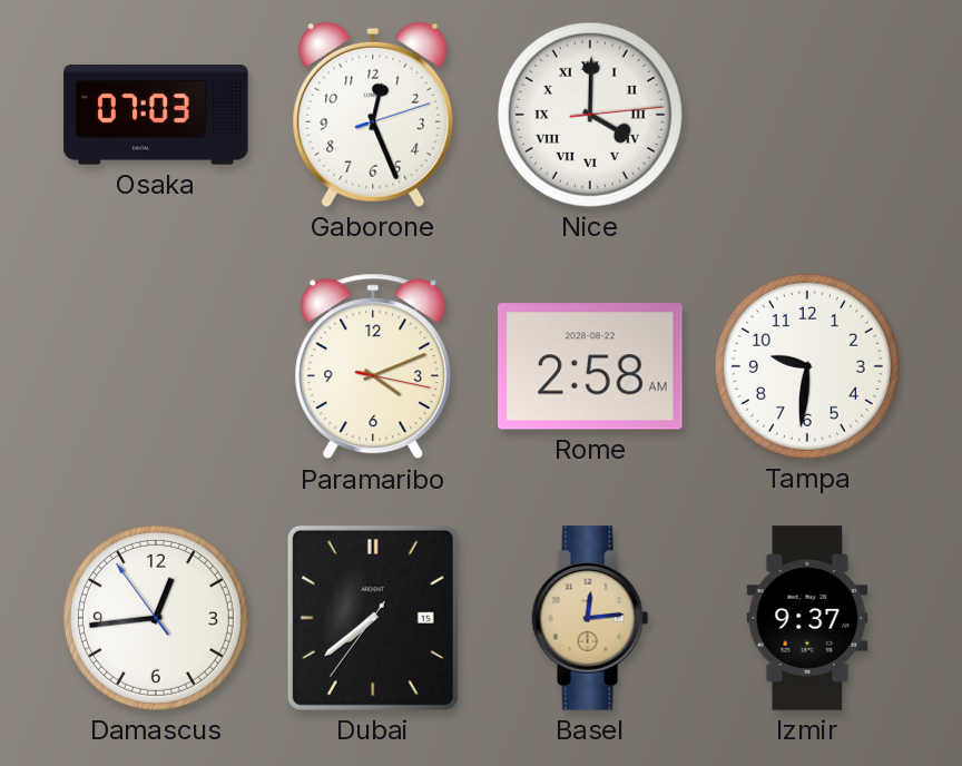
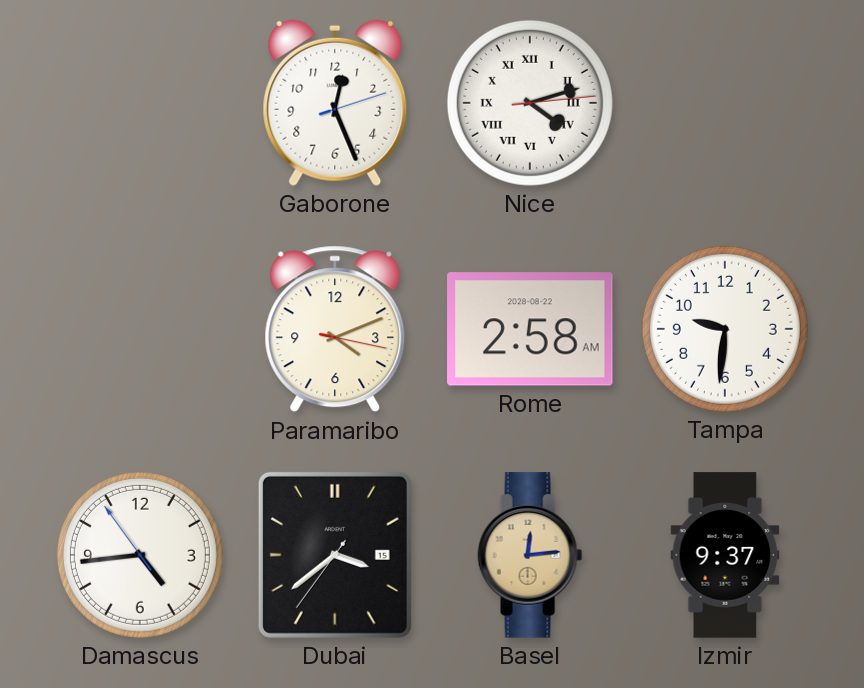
Osaka: 07:03 -> none (156, 116)
Nice: 4:00 -> 4:12 (530, 103)
Damascus: 12:43 -> 4:43 (140, 555)
Dubai: 7:38 -> 3:38 (335, 555)
